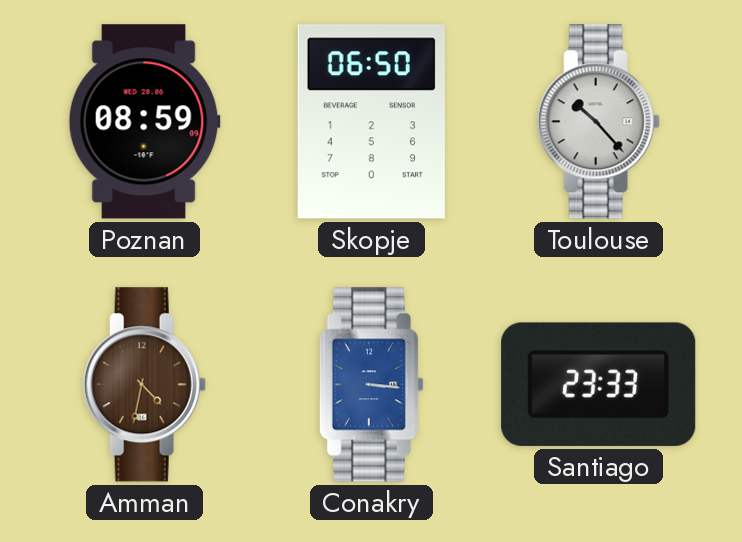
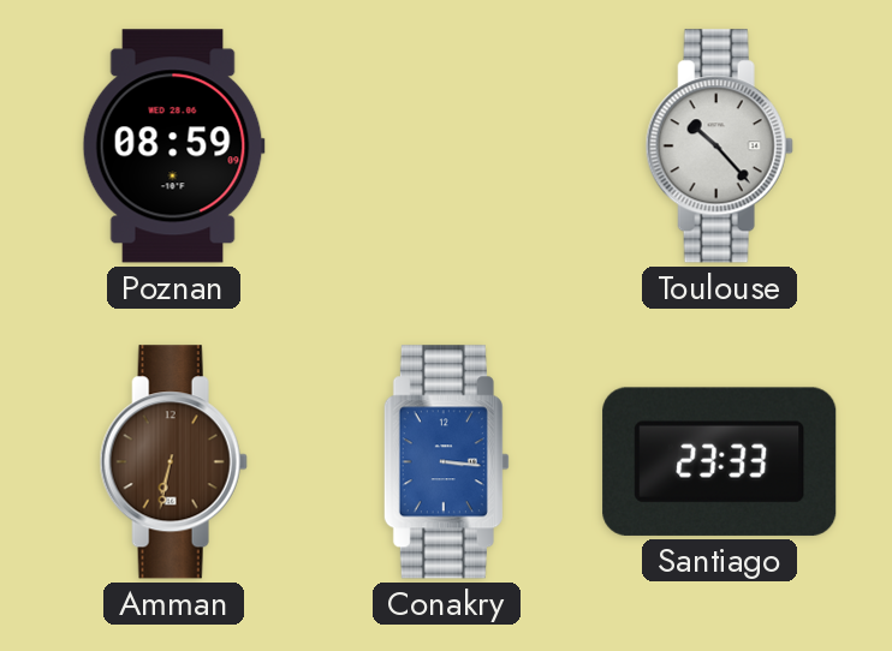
Skopje: 06:50 -> none (371, 122)
Amman: 4:32 -> 6:32 (173, 462)
